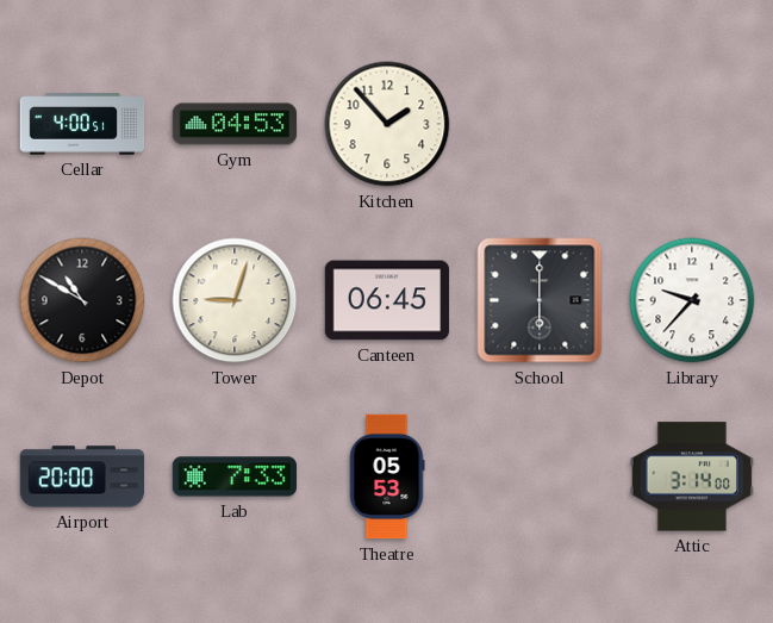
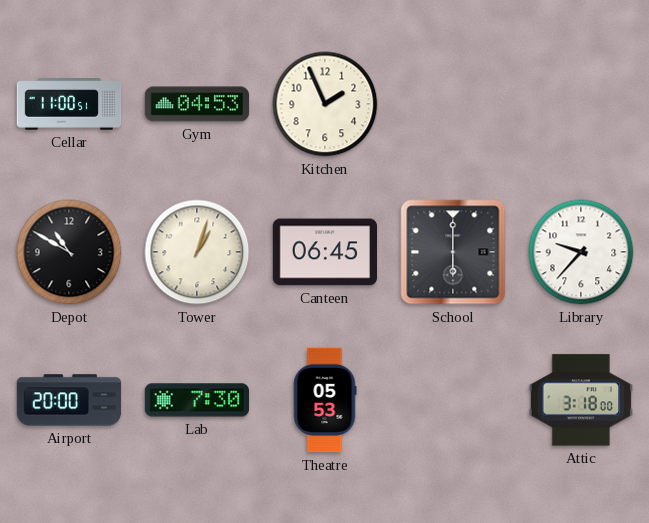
Cellar: 4:00 -> 11:00 (69, 104)
Kitchen: 1:53 -> 1:56 (325, 104)
Tower: 9:03 -> 1:03 (197, 252)
Lab: 7:33 -> 7:30 (197, 400)
Attic: 3:14 -> 3:18 (580, 400)
